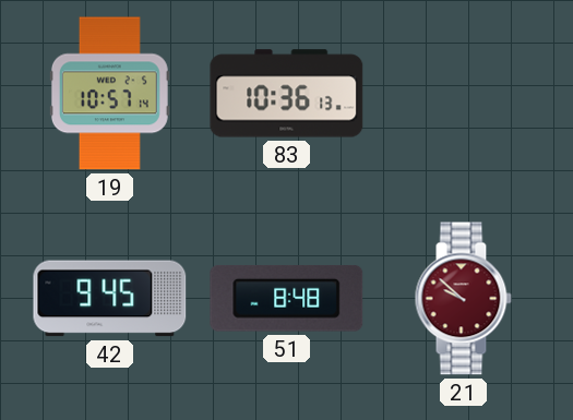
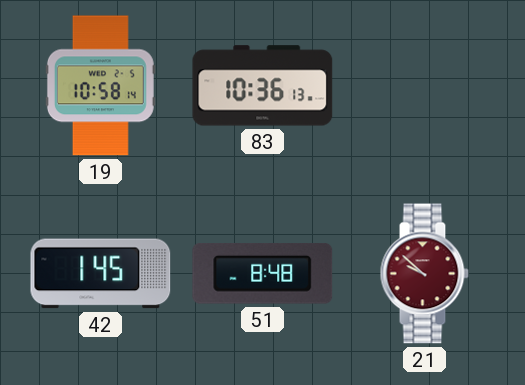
19: 10:57 -> 10:58 (100, 86)
42: 9:45 -> 1:45 (101, 274)
